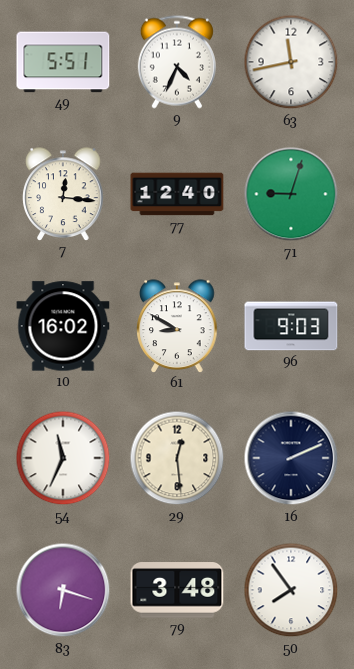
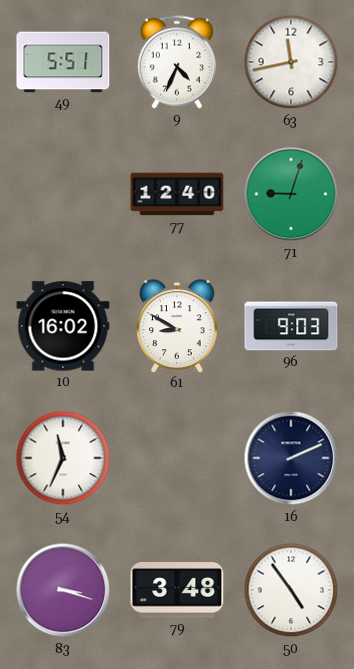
7: 12:16 -> none (63, 194)
29: 12:29 -> none (177, 458)
83: 6:18 -> 3:18 (63, 590)
50: 7:54 -> 4:54 (291, 590)
